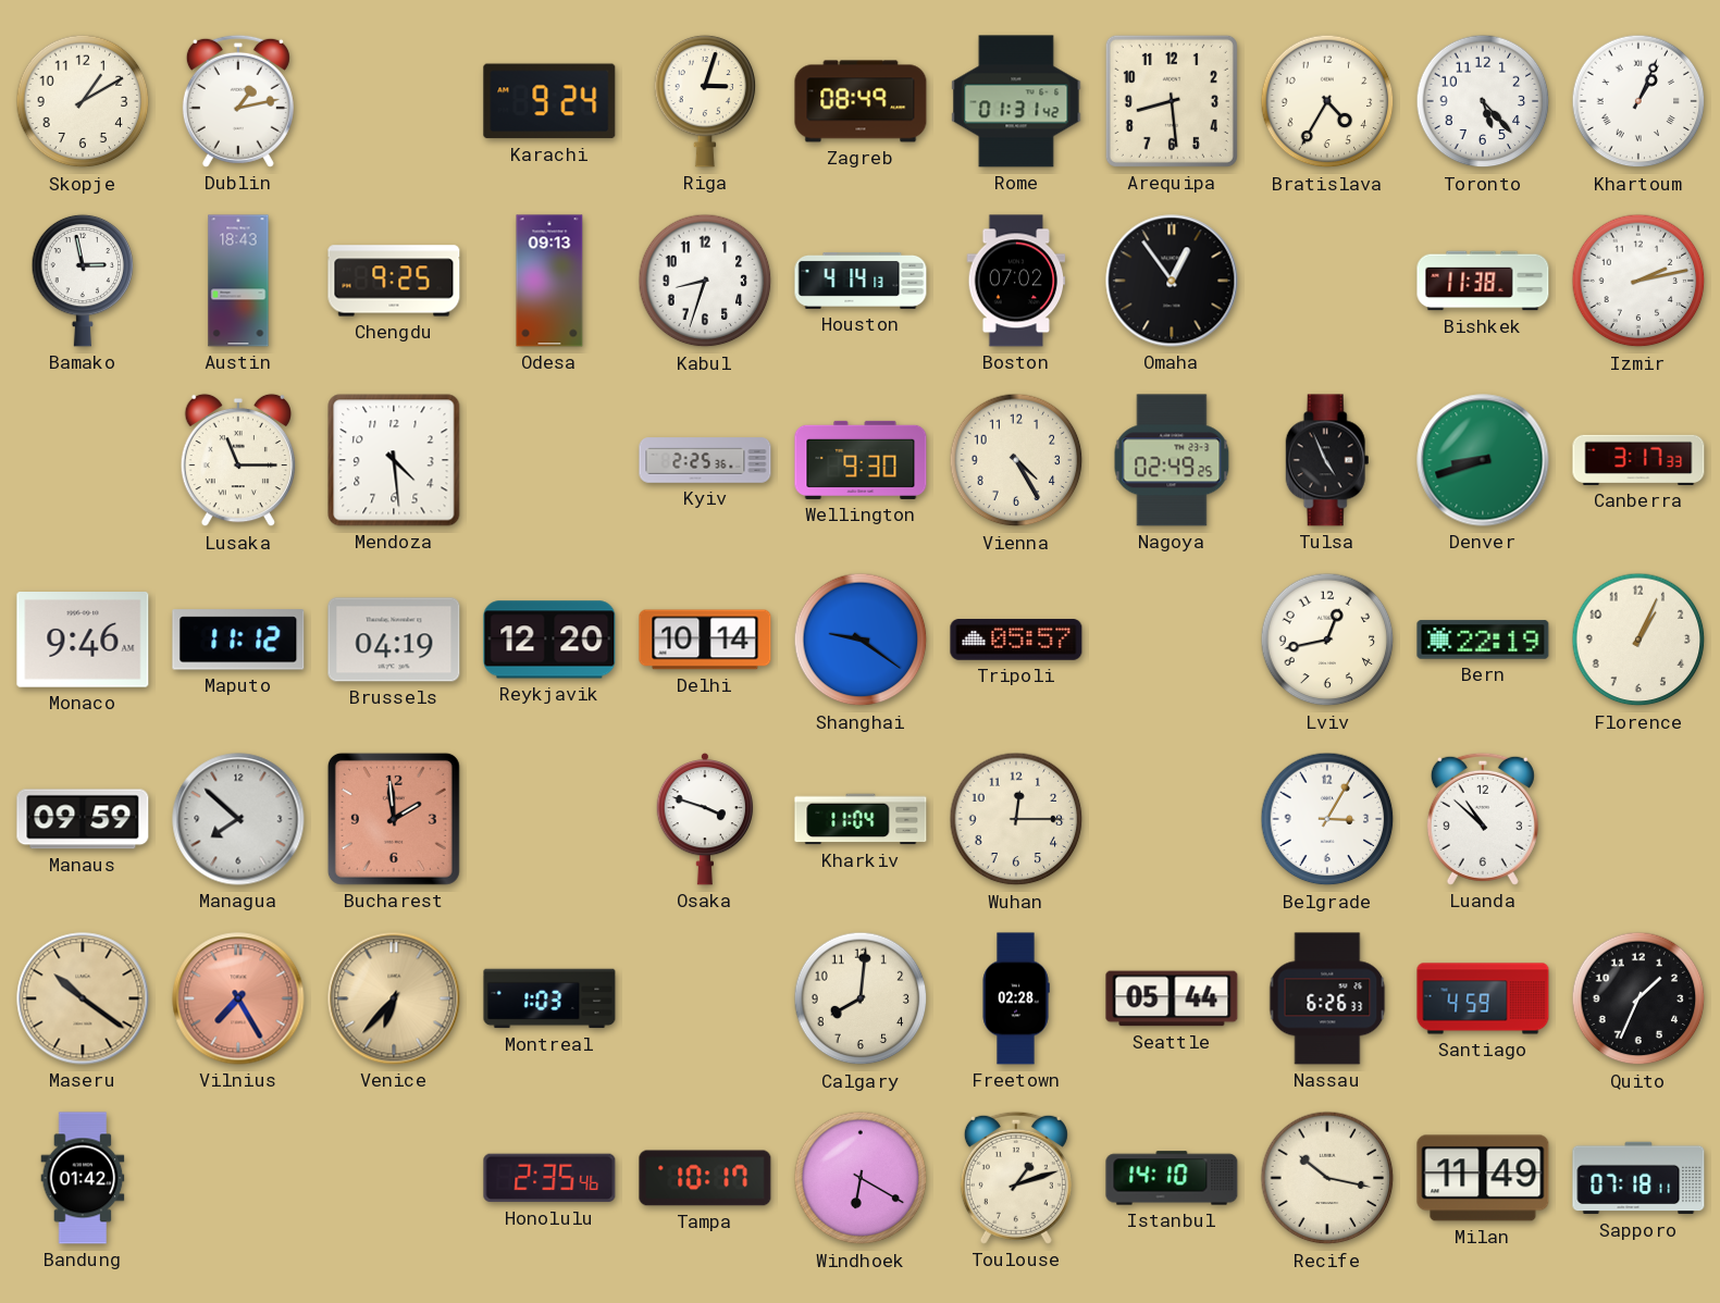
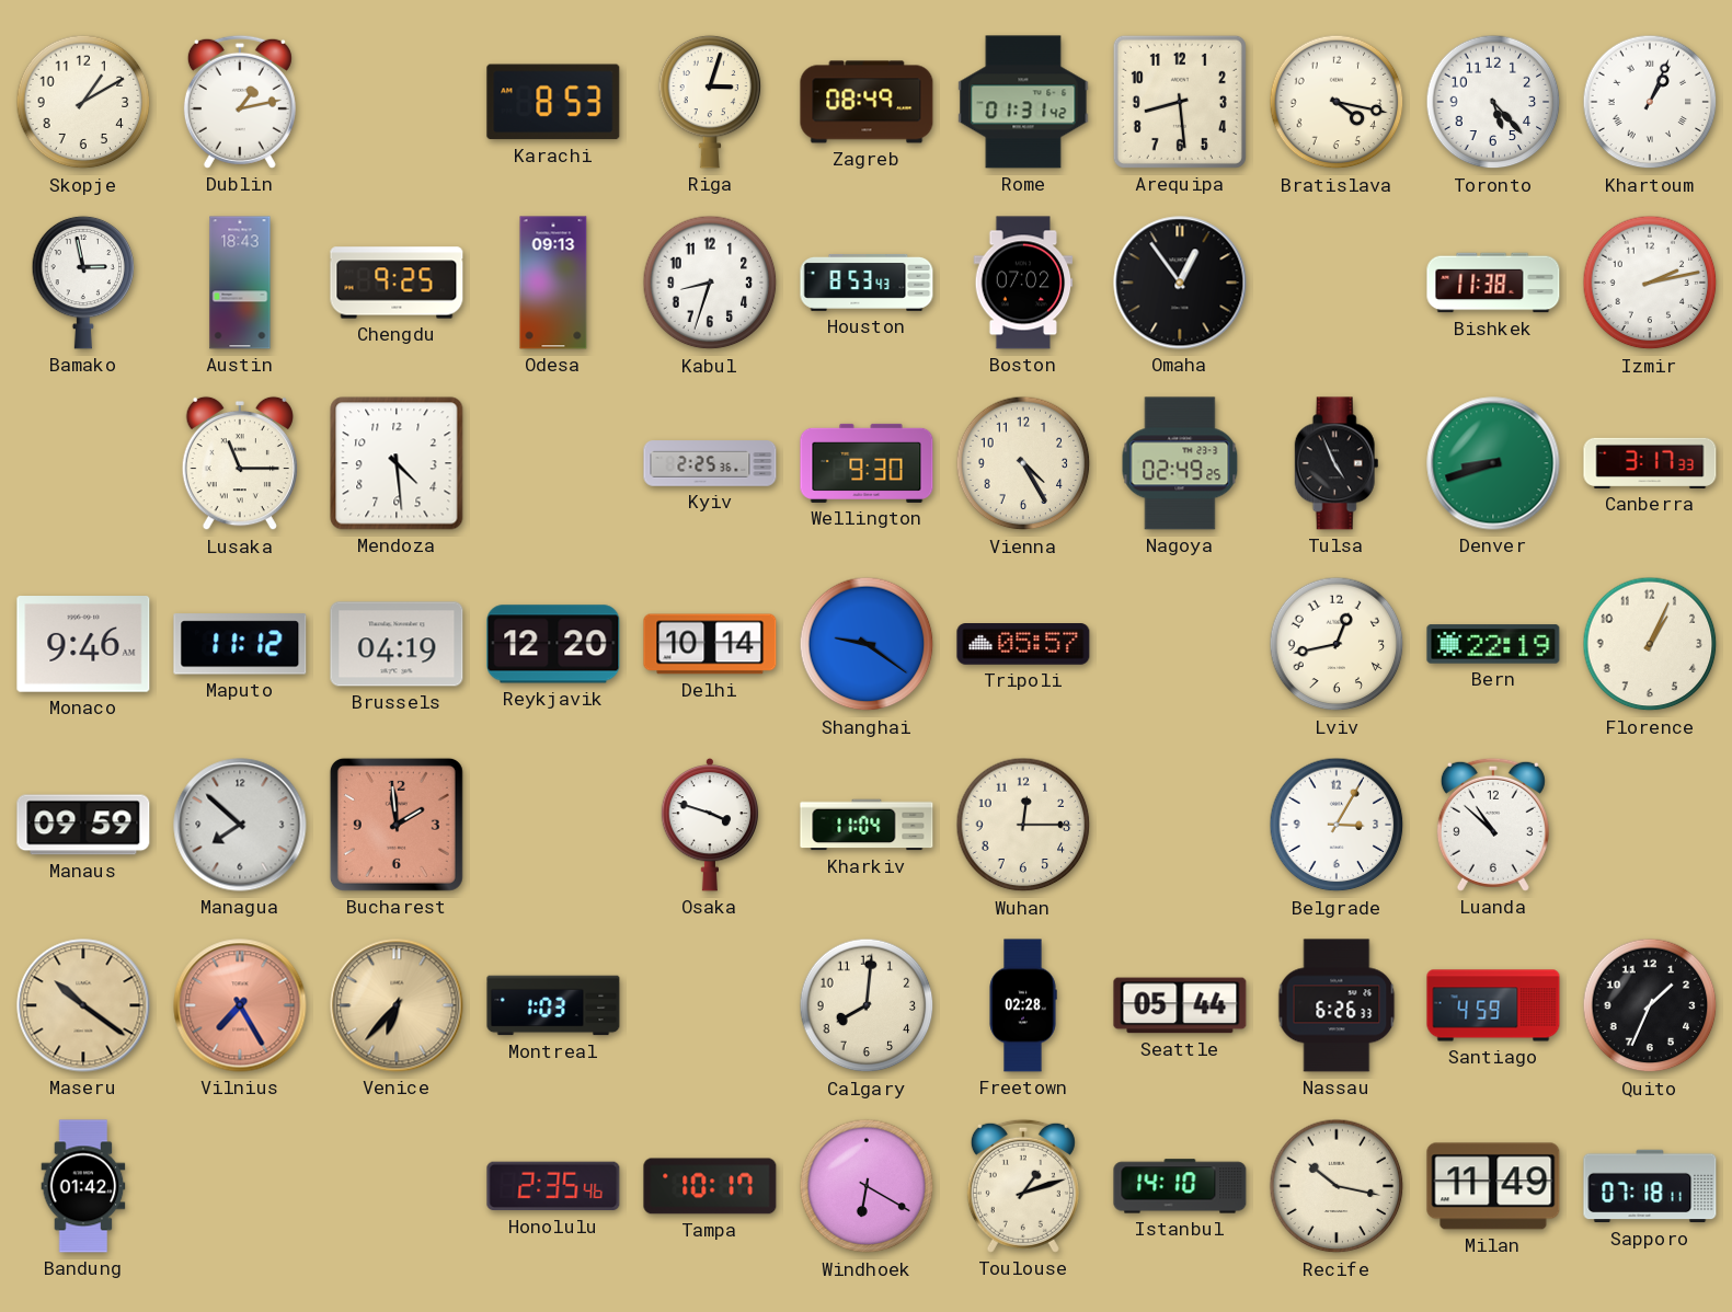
Karachi: 9:24 -> 8:53 (553, 102)
Bratislava: 4:35 -> 4:17 (1337, 102)
Houston: 4:14 -> 8:53 (867, 283)
